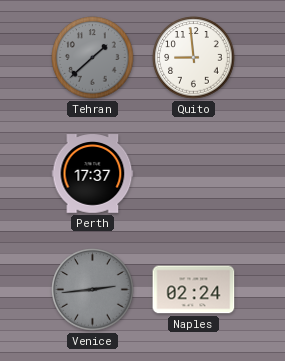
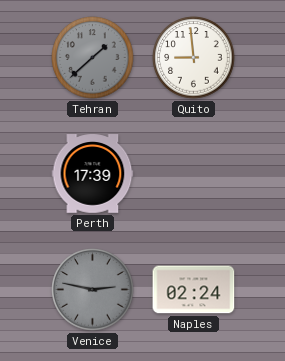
Perth: 17:37 -> 17:39 (93, 174)
Venice: 2:44 -> 2:47 (93, 290)
